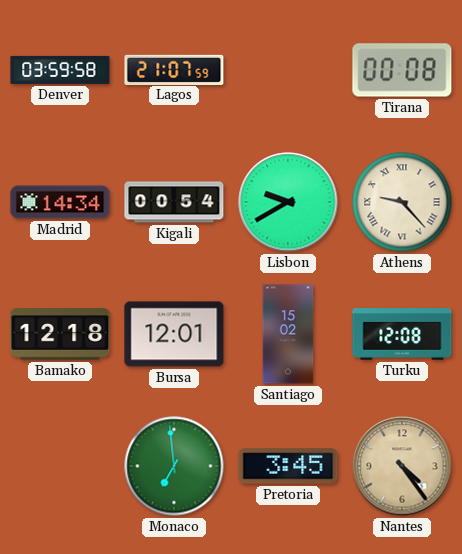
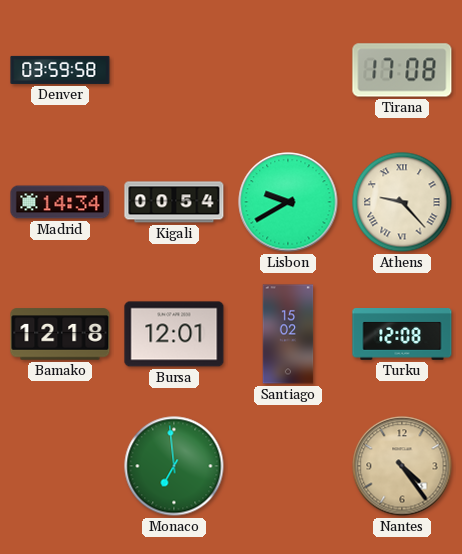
Lagos: 21:07 -> none (174, 69)
Tirana: 00:08 -> 17:08 (402, 70)
Pretoria: 3:45 -> none (288, 466)
